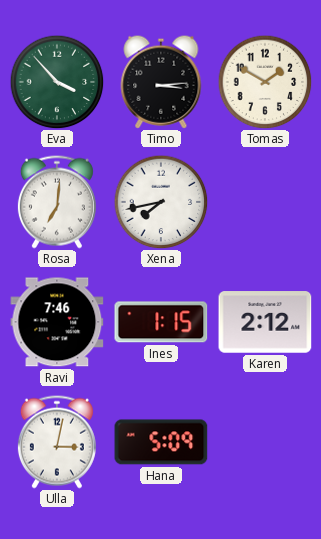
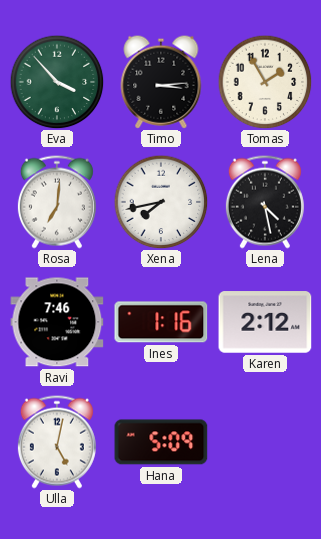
Tomas: 1:50 -> 1:55 (265, 82)
Lena: none -> 4:28 (265, 202)
Ines: 1:15 -> 1:16 (161, 322)
Ulla: 3:02 -> 5:02 (57, 442)
